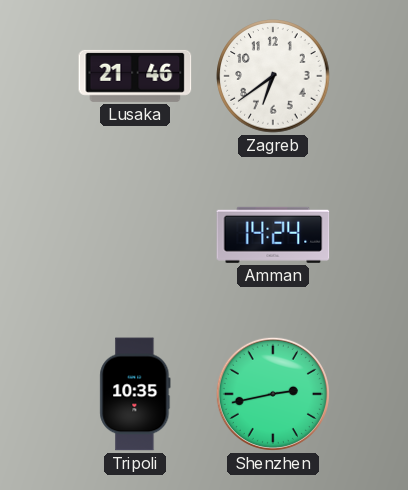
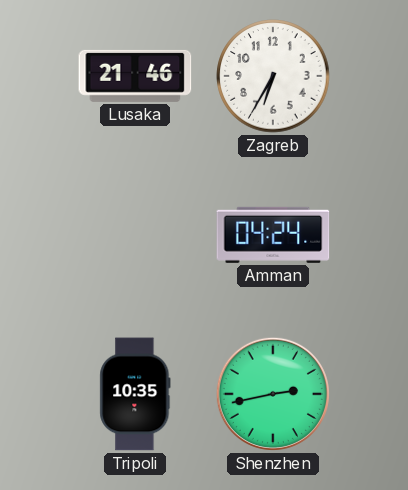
Zagreb: 6:39 -> 6:35 (273, 76)
Amman: 14:24 -> 04:24 (273, 235)
